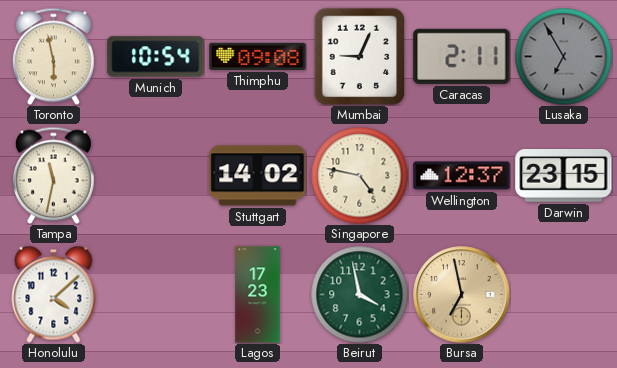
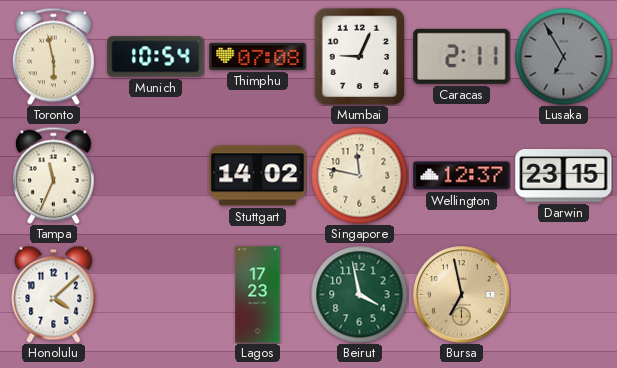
Thimphu: 09:08 -> 07:08 (258, 56)
Tampa: 11:32 -> 11:34 (53, 175)
Singapore: 4:47 -> 11:47 (359, 175)
